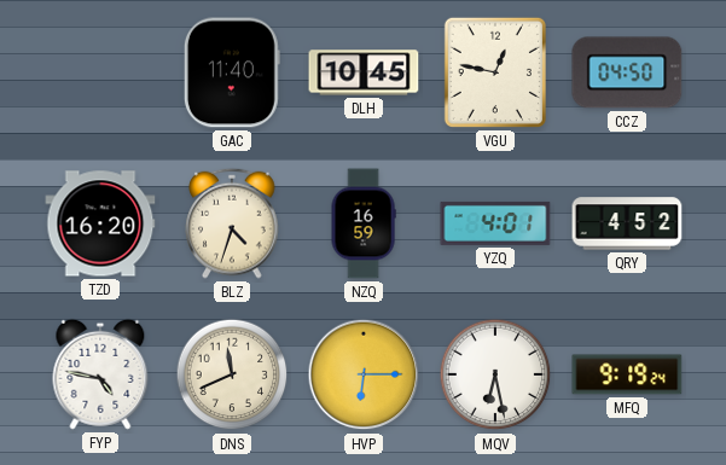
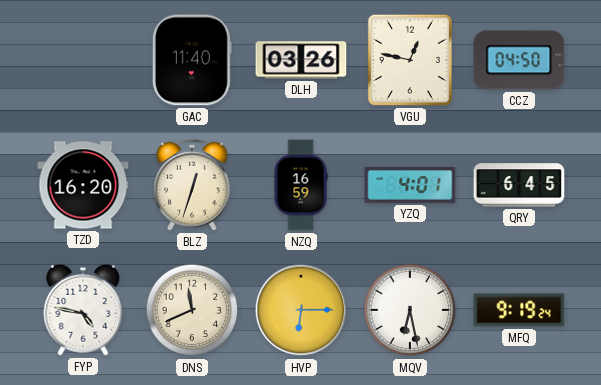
DLH: 10:45 -> 03:26 (301, 60)
BLZ: 4:33 -> 12:33 (192, 185)
QRY: 4:52 -> 6:45 (519, 185)
